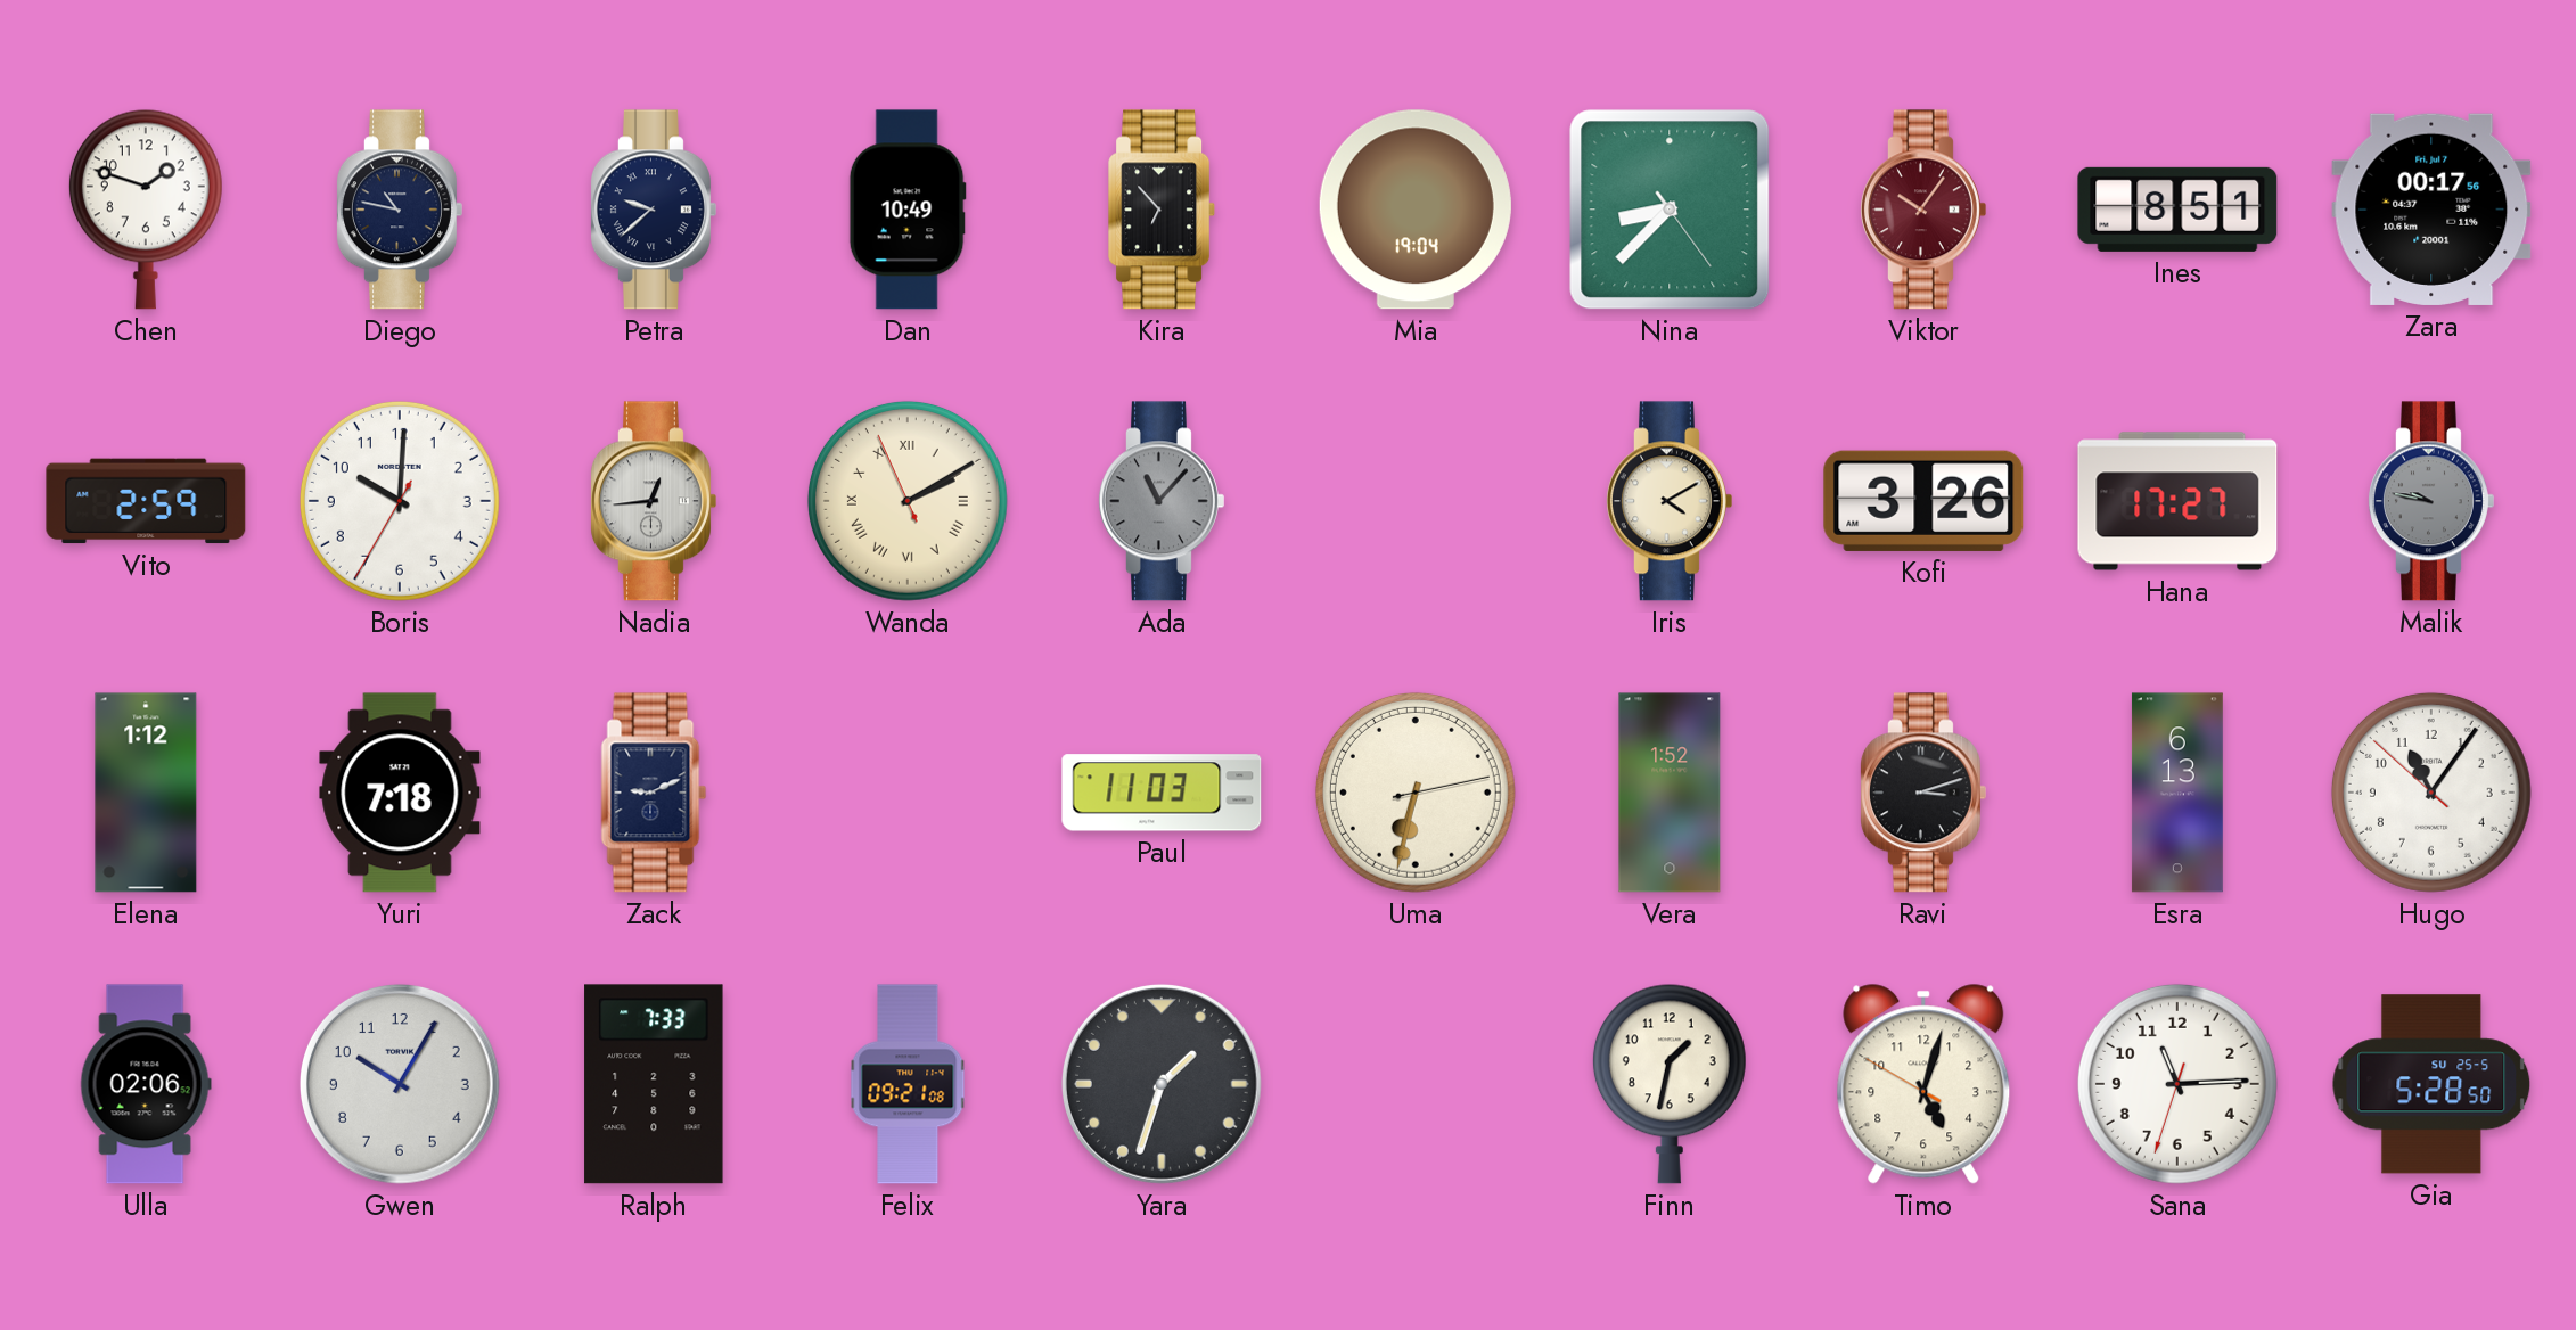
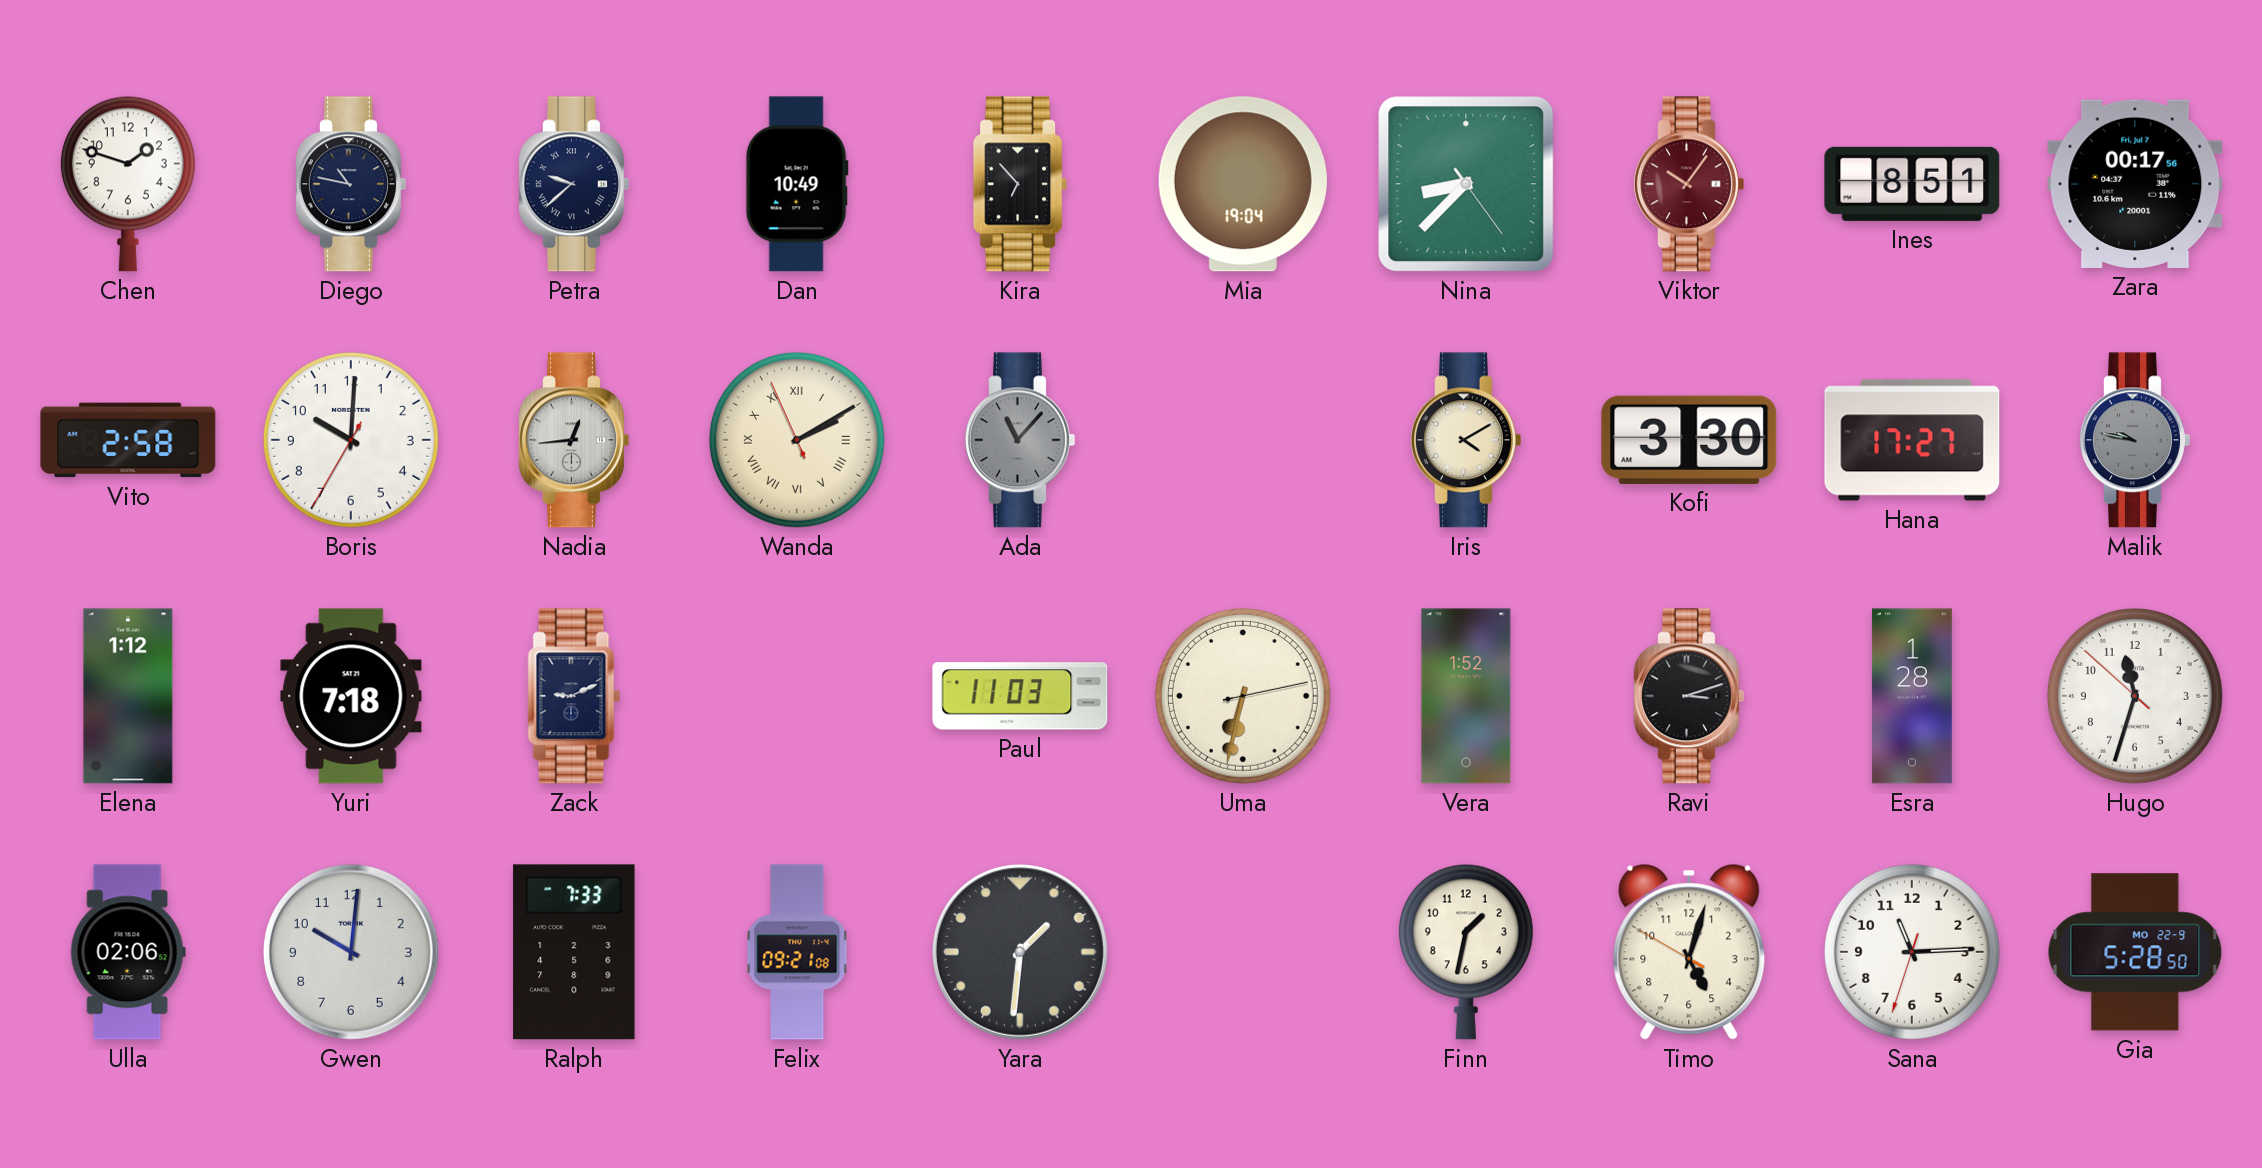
Vito: 2:59 -> 2:58 (128, 440)
Kofi: 3:26 -> 3:30 (1689, 440)
Esra: 6:13 -> 1:28 (1912, 696)
Hugo: 11:05 -> 11:32 (2135, 696)
Gwen: 10:05 -> 10:01 (351, 952)
Yara: 1:33 -> 1:31 (1020, 952)
Gia date: SU 25-5 -> MO 22-9 (2135, 952)
